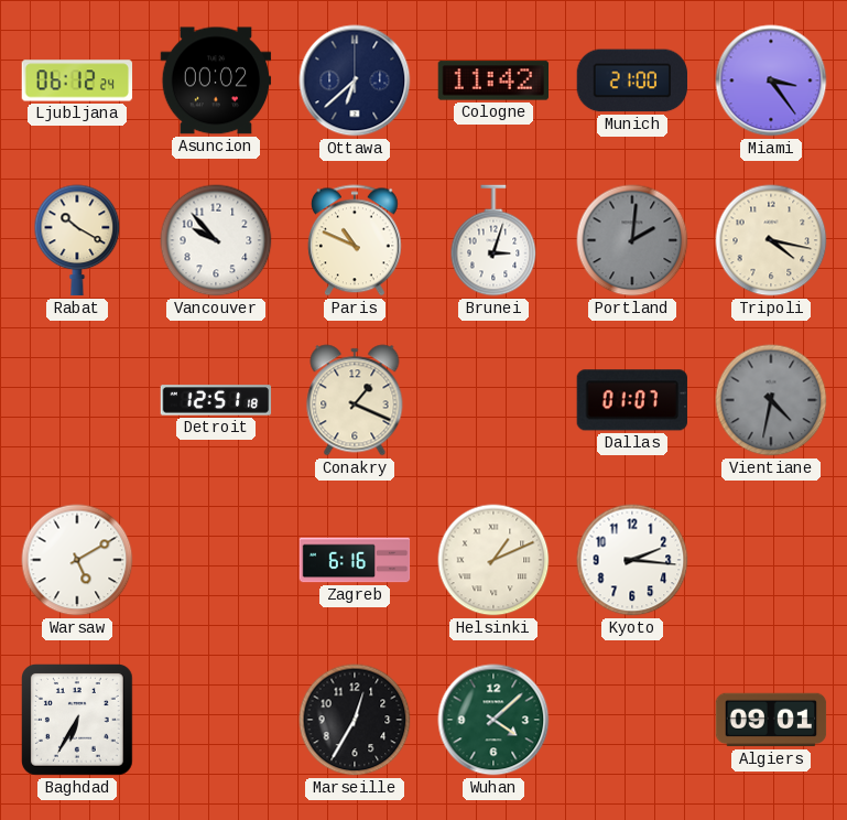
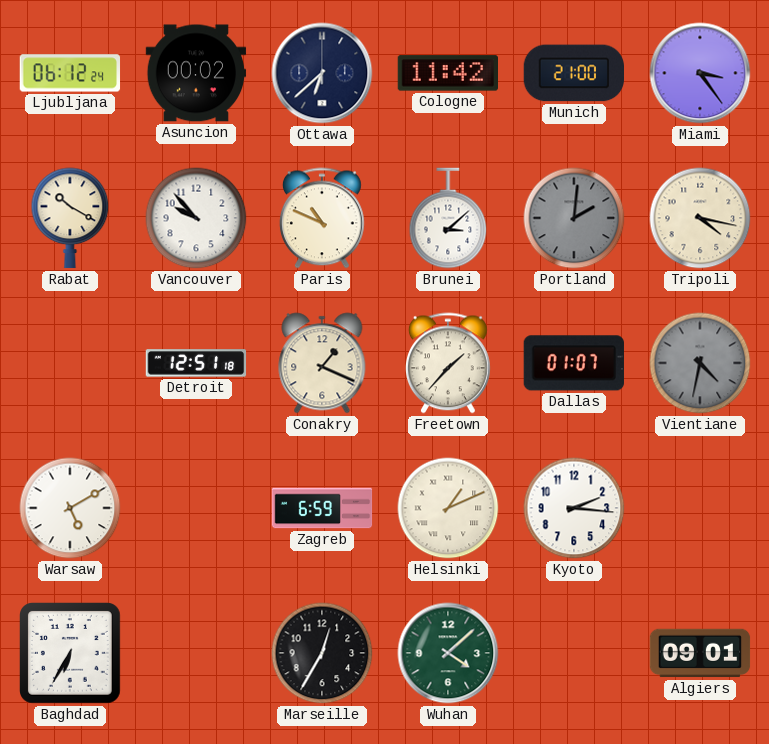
Brunei: 3:03 -> 3:08 (448, 218)
Freetown: none -> 1:37 (448, 363)
Zagreb: 6:16 -> 6:59 (322, 508)
